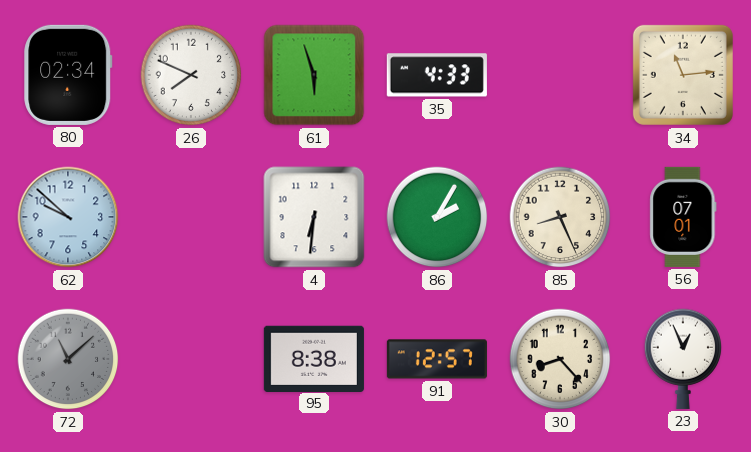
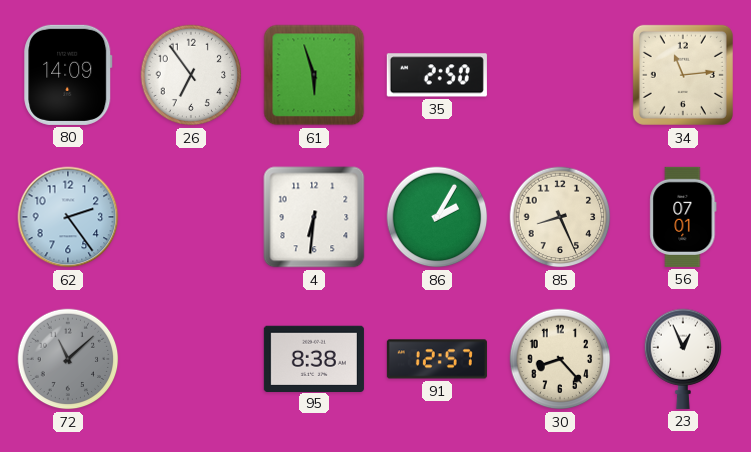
80: 02:34 -> 14:09 (68, 75)
26: 7:49 -> 6:54 (191, 75)
35: 4:33 -> 2:50 (437, 75)
62: 9:52 -> 2:24 (68, 217)
